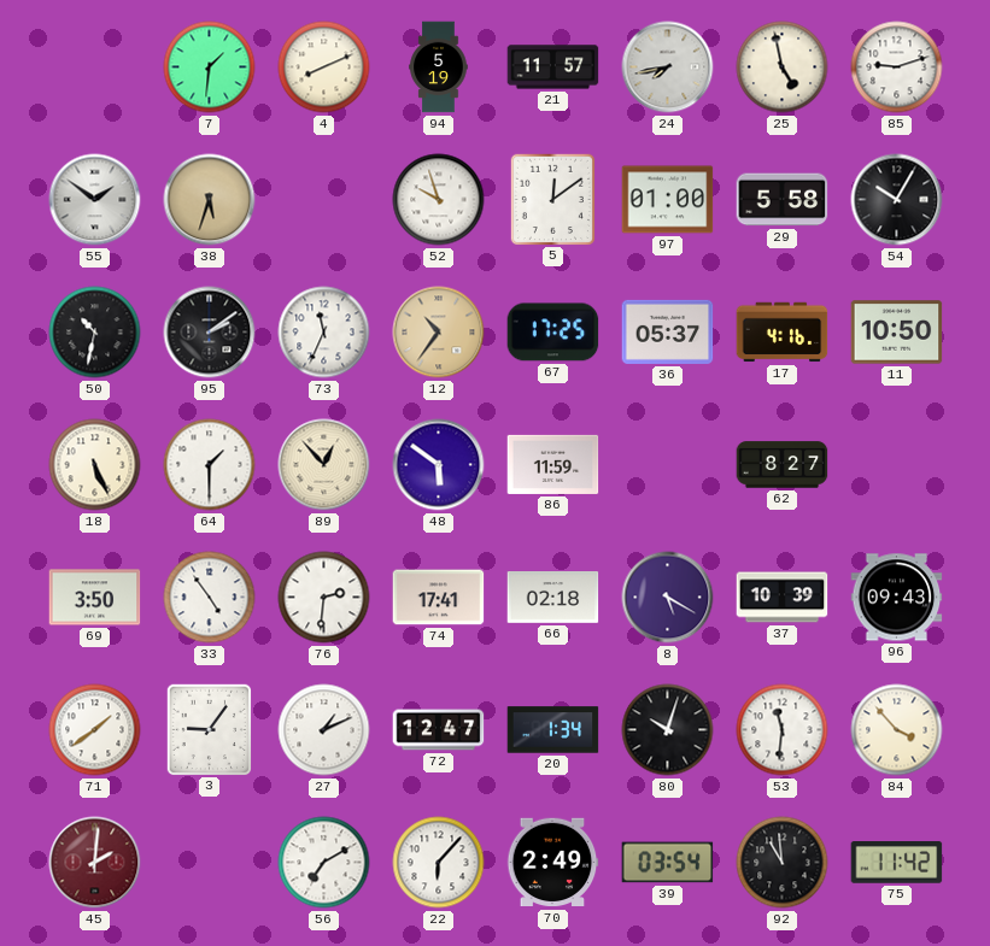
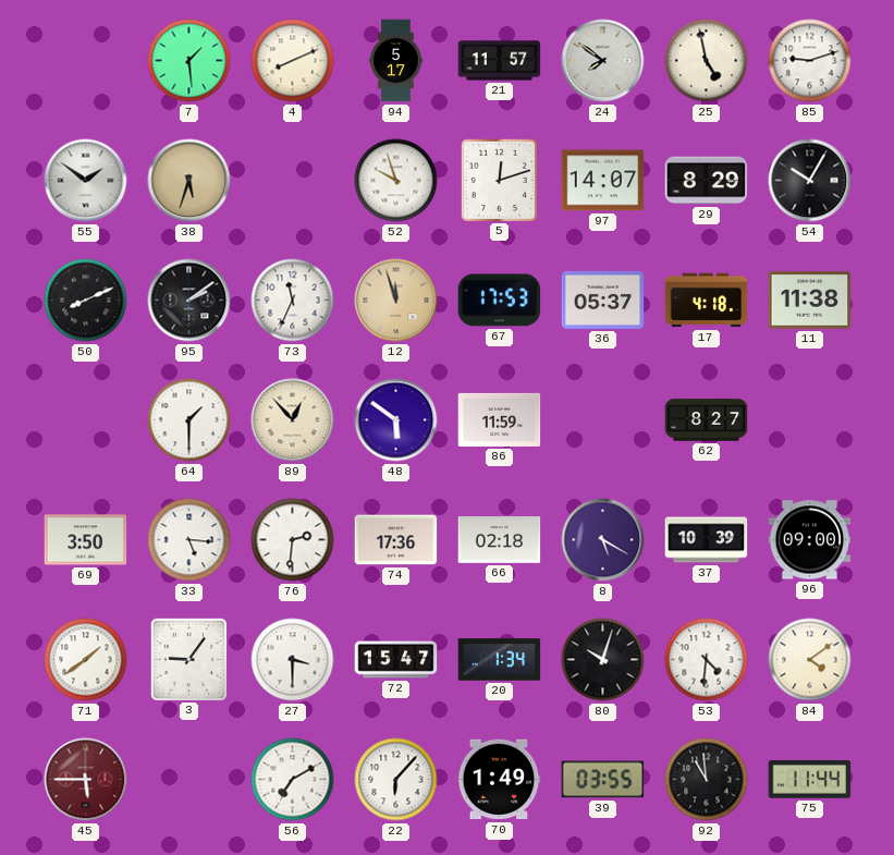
7: 1:31 -> 1:29 (189, 61)
94: 5:19 -> 5:17 (396, 61)
24: 7:43 -> 7:51 (603, 61)
5: 12:09 -> 12:12 (499, 180)
97: 01:00 -> 14:07 (603, 181)
29: 5:58 -> 8:29 (707, 181)
50: 10:32 -> 8:11 (86, 301)
12: 10:36 -> 11:57 (396, 301)
67: 17:25 -> 17:53 (500, 301)
17: 4:16 -> 4:18 (707, 301)
11: 10:50 -> 11:38 (810, 301)
18: 5:26 -> none (95, 465)
33: 4:54 -> 5:16 (189, 540)
74: 17:41 -> 17:36 (396, 540)
96: 09:43 -> 09:00 (810, 540)
27: 1:11 -> 3:30 (293, 660)
72: 12:47 -> 15:47 (396, 660)
53: 11:31 -> 4:31 (707, 660)
84: 3:53 -> 4:09 (810, 660)
45: 2:01 -> 5:45 (86, 780)
70: 2:49 -> 1:49 (499, 780)
39: 03:54 -> 03:55 (603, 780)
75: 11:42 -> 11:44 (810, 780)
